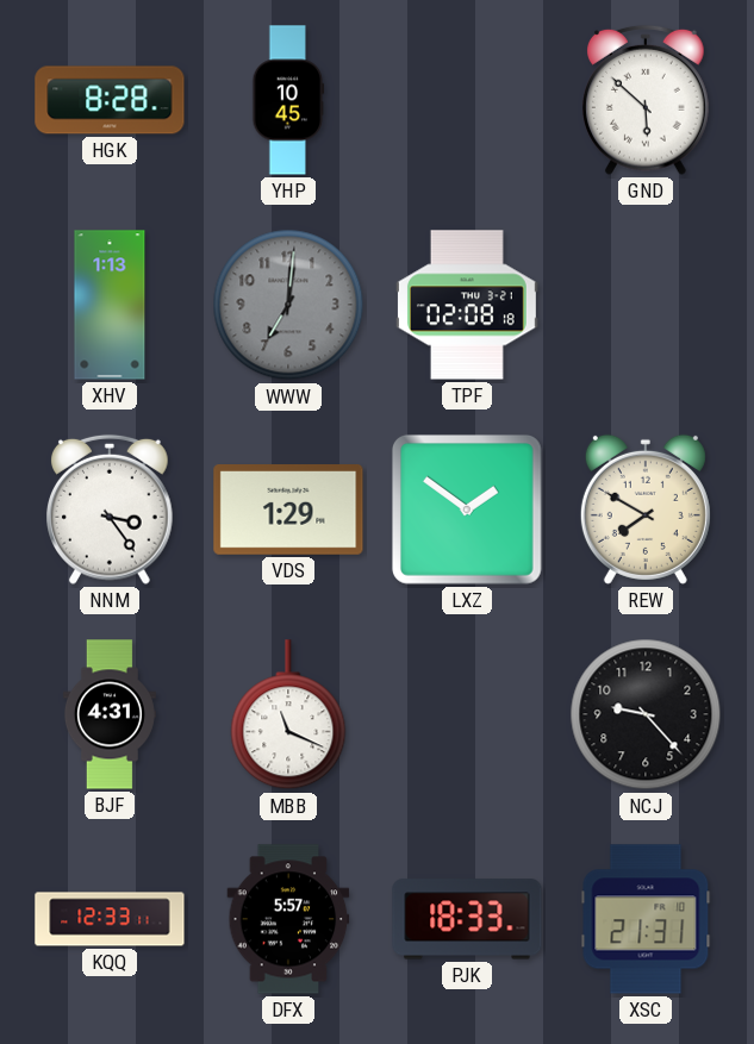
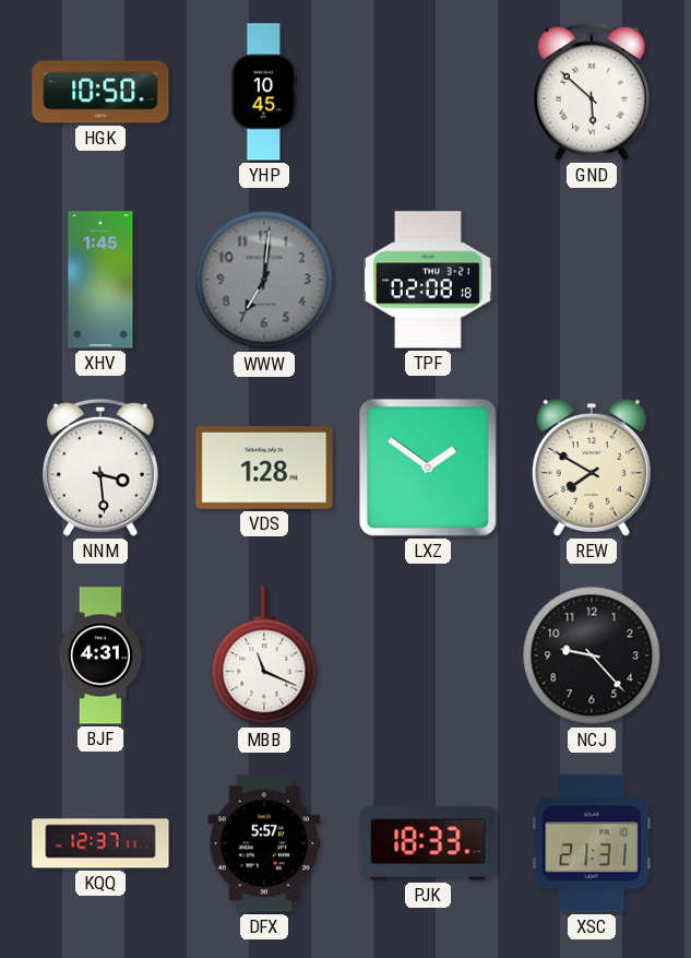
HGK: 8:28 -> 10:50 (100, 92)
XHV: 1:13 -> 1:45 (100, 280)
NNM: 3:24 -> 3:29 (102, 468)
VDS: 1:29 -> 1:28 (264, 469)
KQQ: 12:33 -> 12:37 (100, 843)
